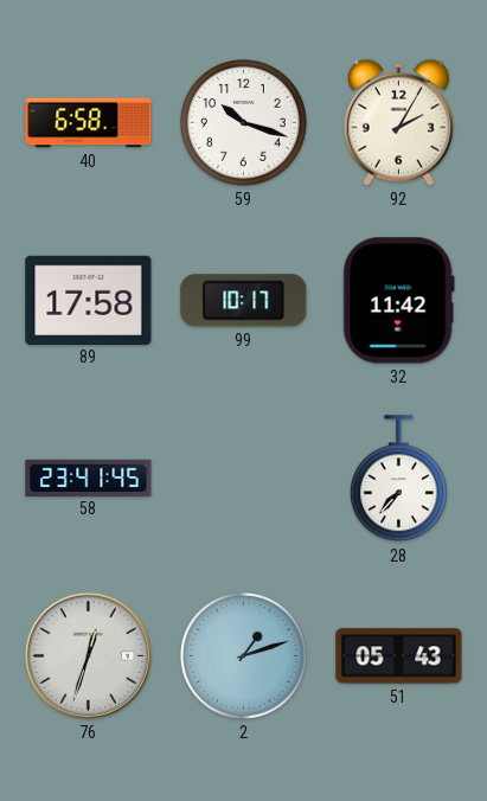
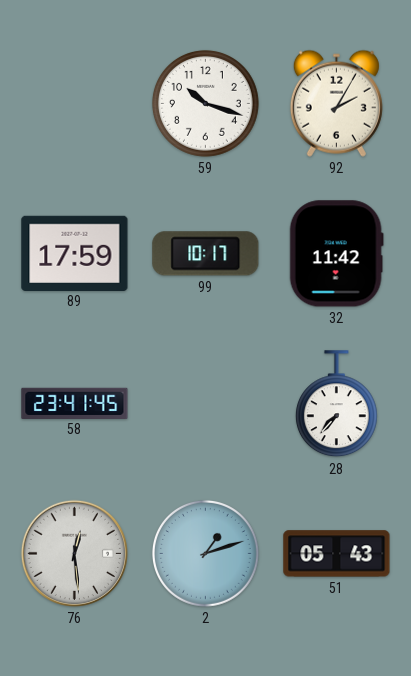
40: 6:58 -> none (89, 123)
89: 17:58 -> 17:59 (75, 253)
76: 12:33 -> 12:29 (74, 553)
